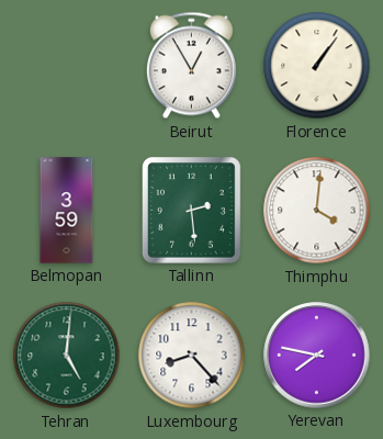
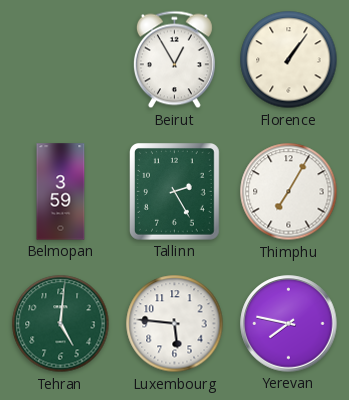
Tallinn: 2:29 -> 2:25 (175, 192)
Thimphu: 4:01 -> 7:05 (289, 192)
Luxembourg: 8:23 -> 5:46 (175, 324)
